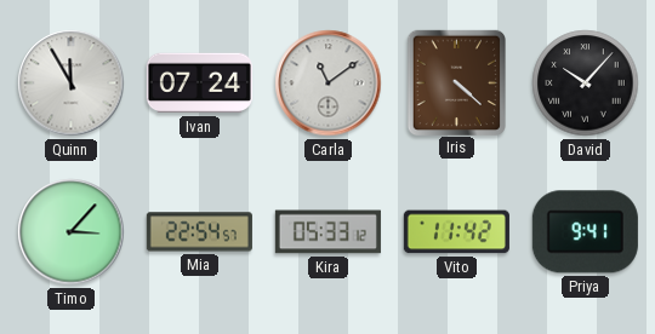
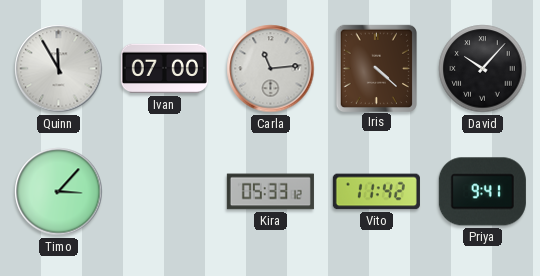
Ivan: 07:24 -> 07:00 (164, 69)
Carla: 11:09 -> 11:14 (271, 69)
Mia: 22:54 -> none (199, 232)
